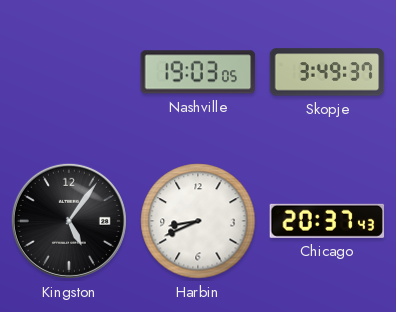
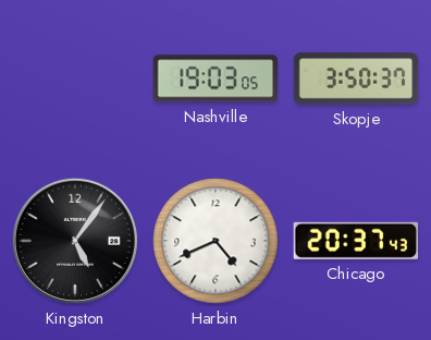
Skopje: 3:49 -> 3:50 (356, 78)
Harbin: 8:41 -> 4:41 (215, 241)
